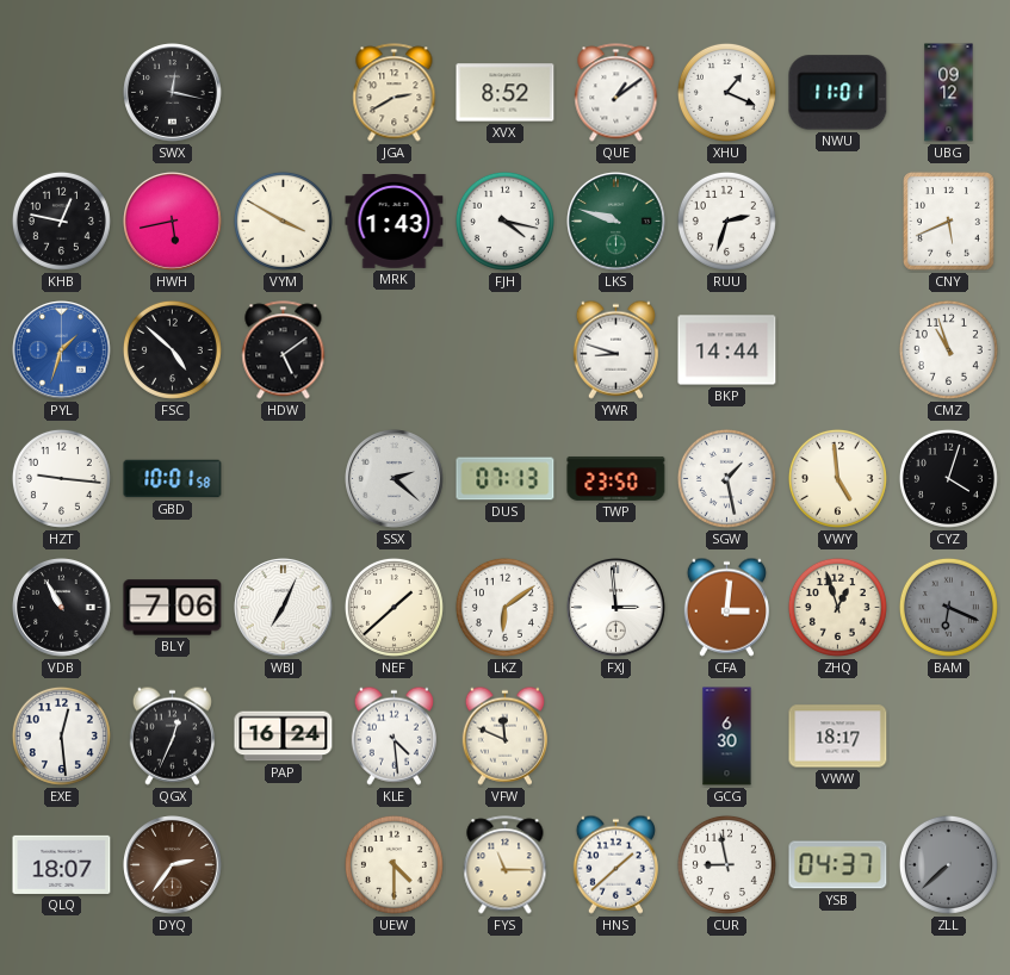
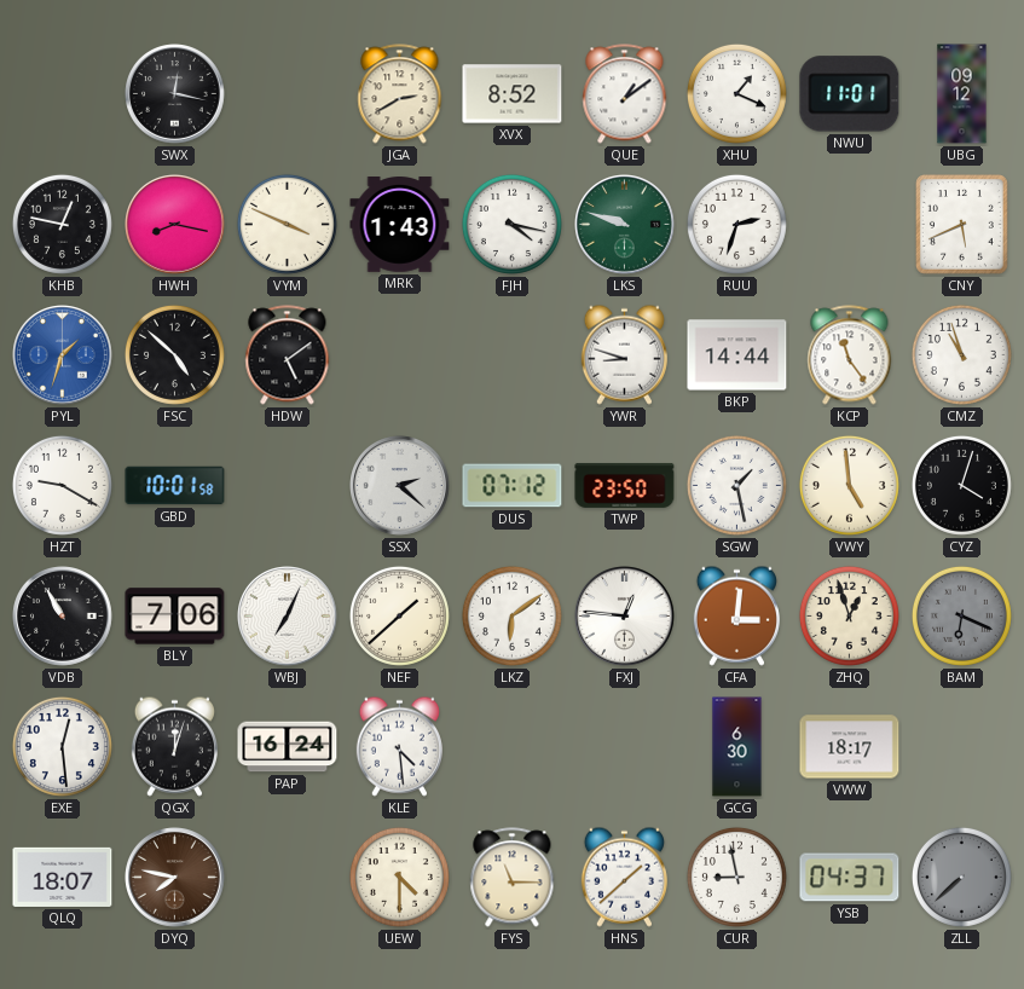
HWH: 5:43 -> 8:17 (175, 225)
VYM: 3:50 -> 3:49 (287, 224)
KCP: none -> 11:24 (850, 355)
HZT: 9:16 -> 9:20 (62, 485)
DUS: 07:13 -> 07:12 (513, 486)
FXJ: 2:59 -> 12:46 (625, 617)
QGX: 12:34 -> 12:03 (174, 746)
VFW: 11:49 -> none (504, 735)
DYQ: 2:36 -> 7:47 (175, 878)
